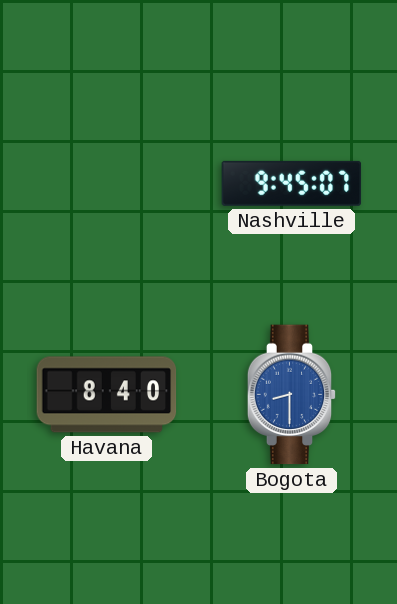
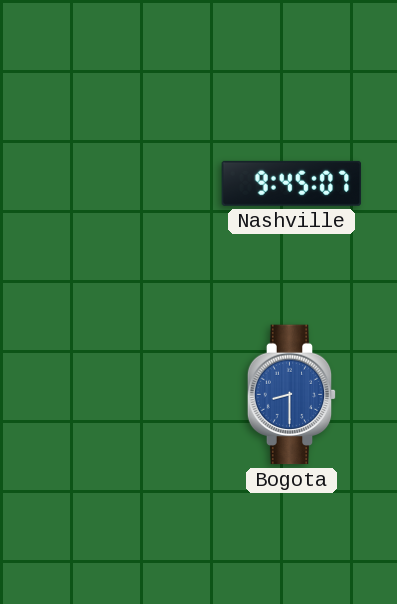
Havana: 8:40 -> none (107, 395)
